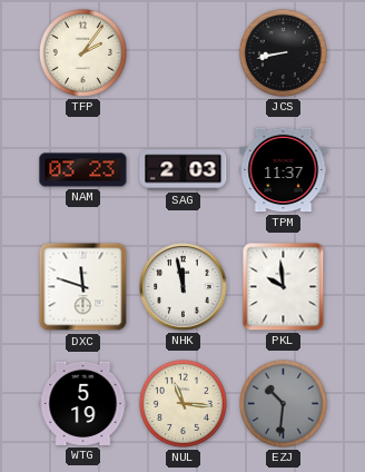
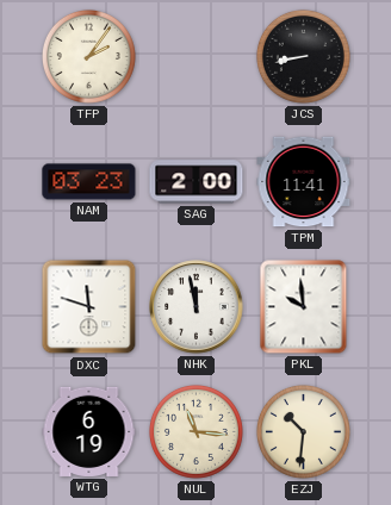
SAG: 2:03 -> 2:00 (197, 182)
TPM: 11:37 -> 11:41 (304, 182)
WTG: 5:19 -> 6:19 (89, 431)
EZJ dial: grey -> cream (303, 431)
